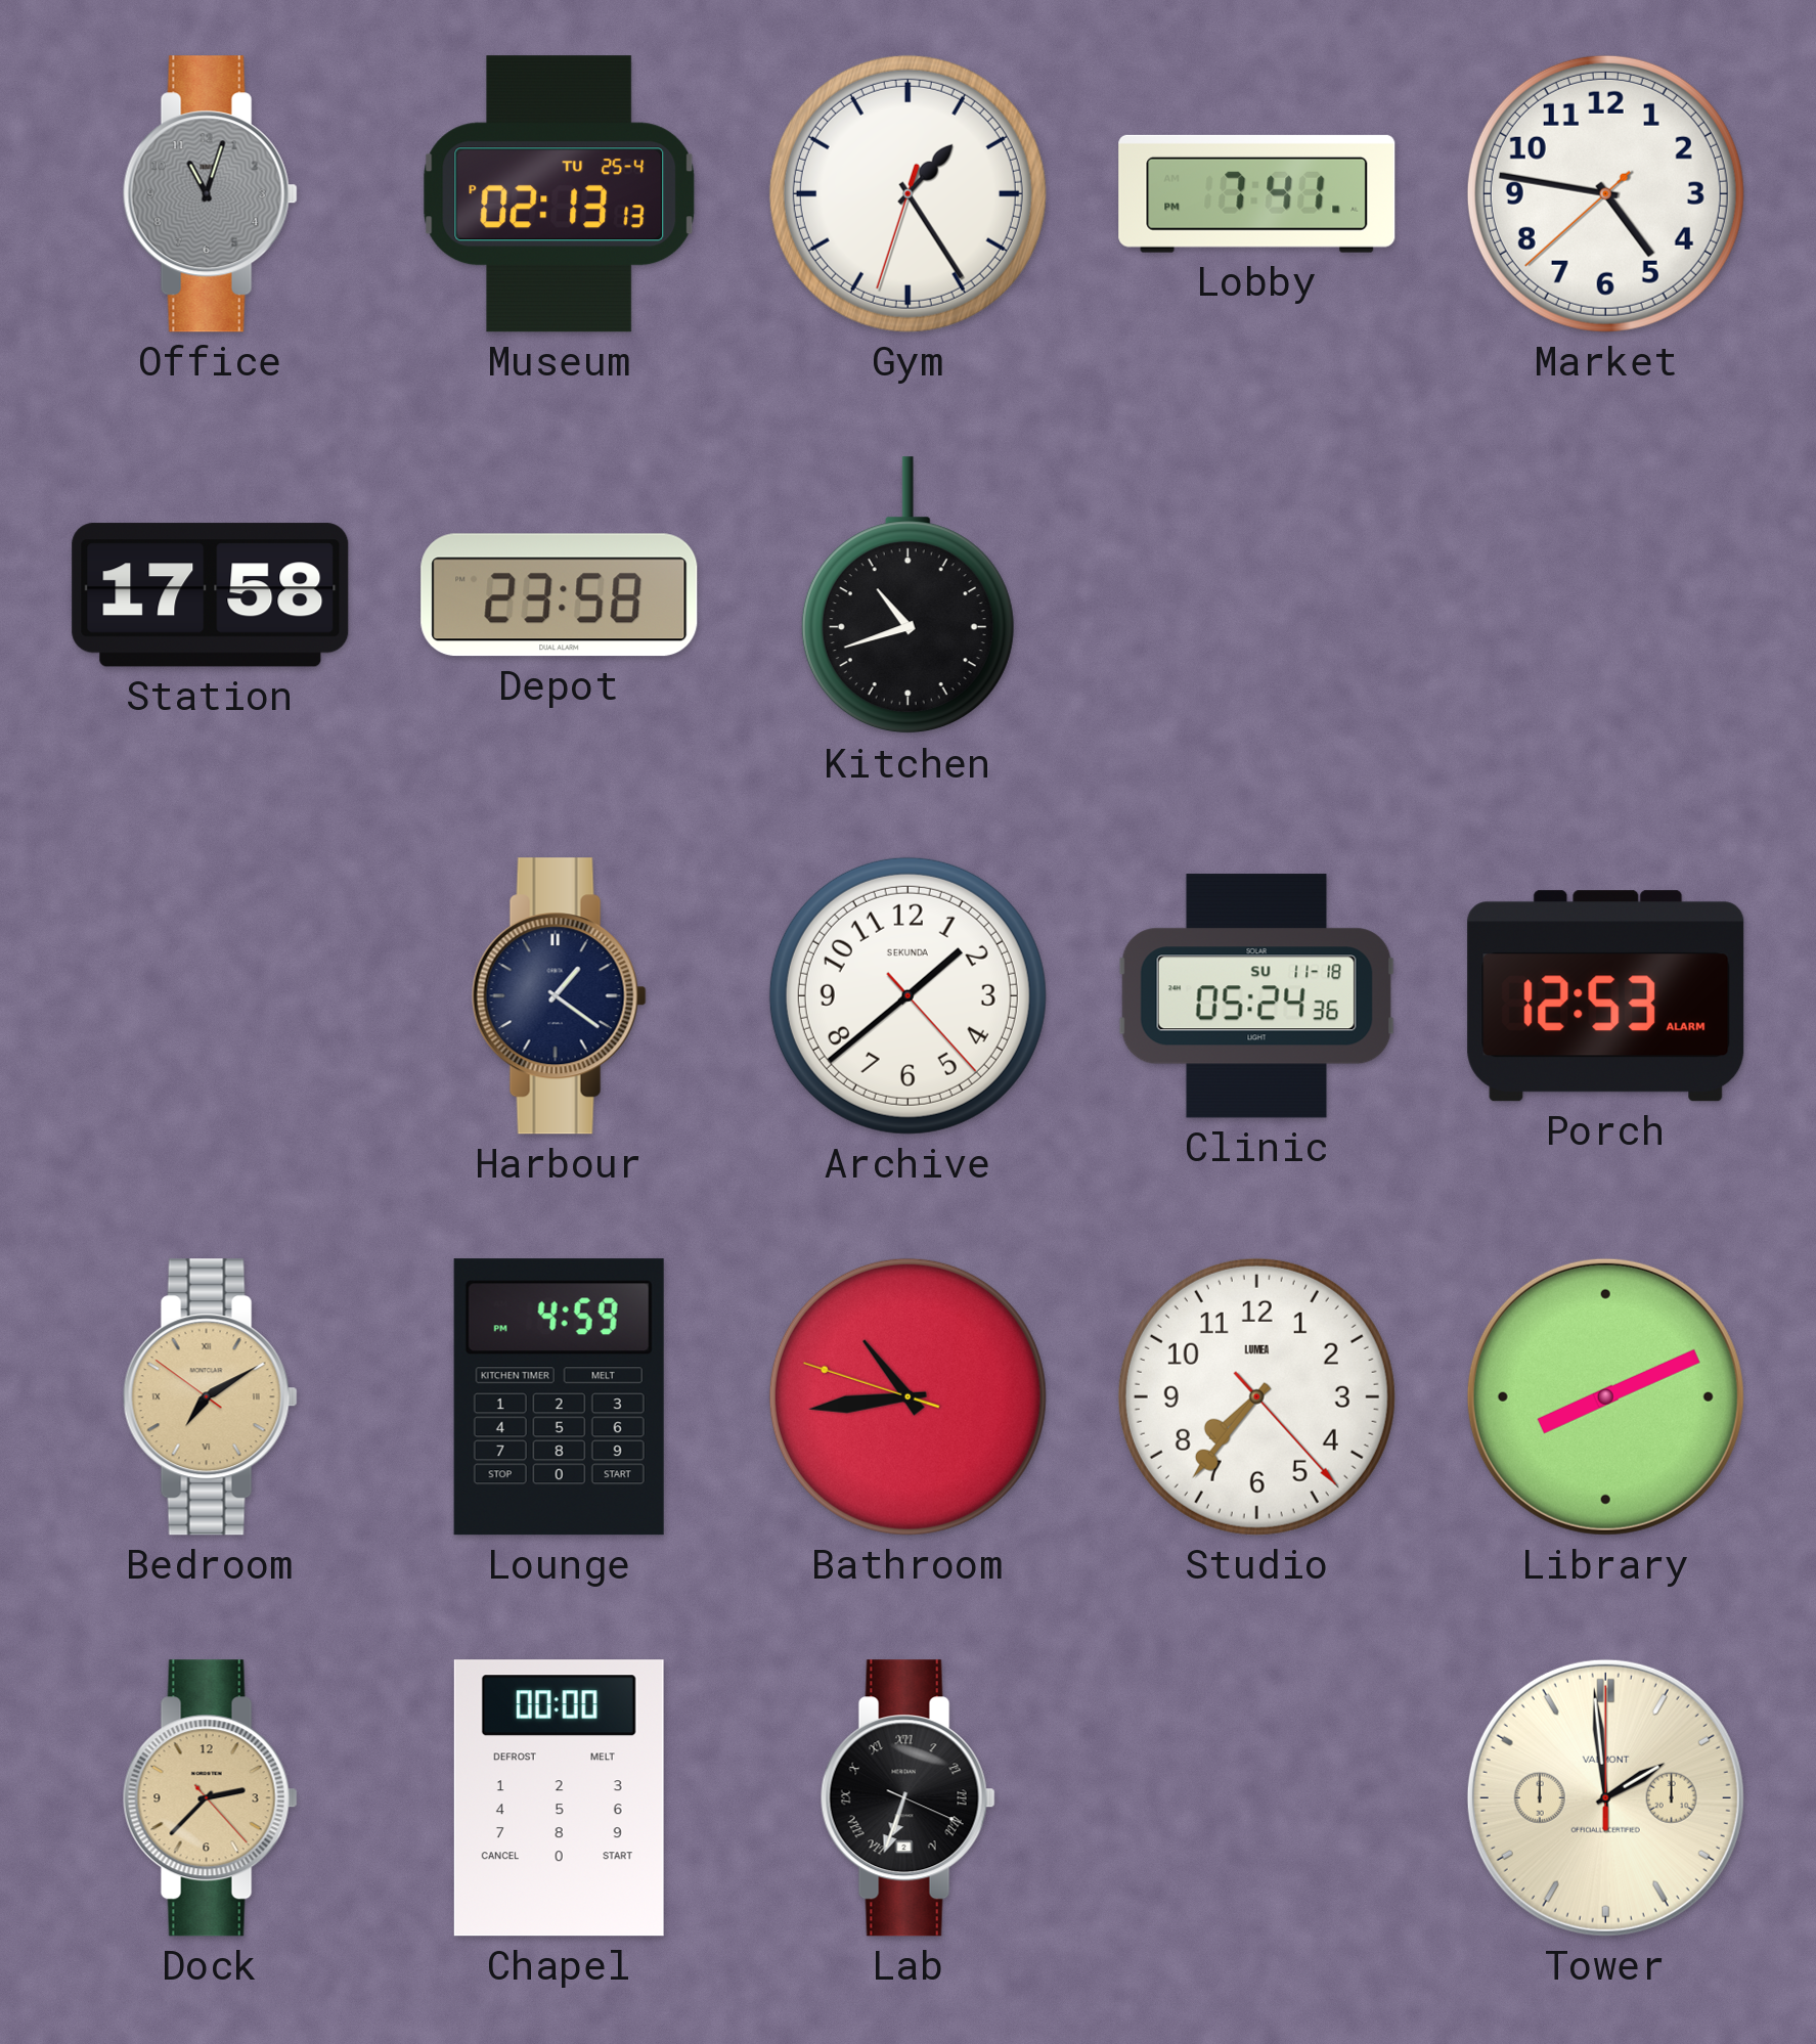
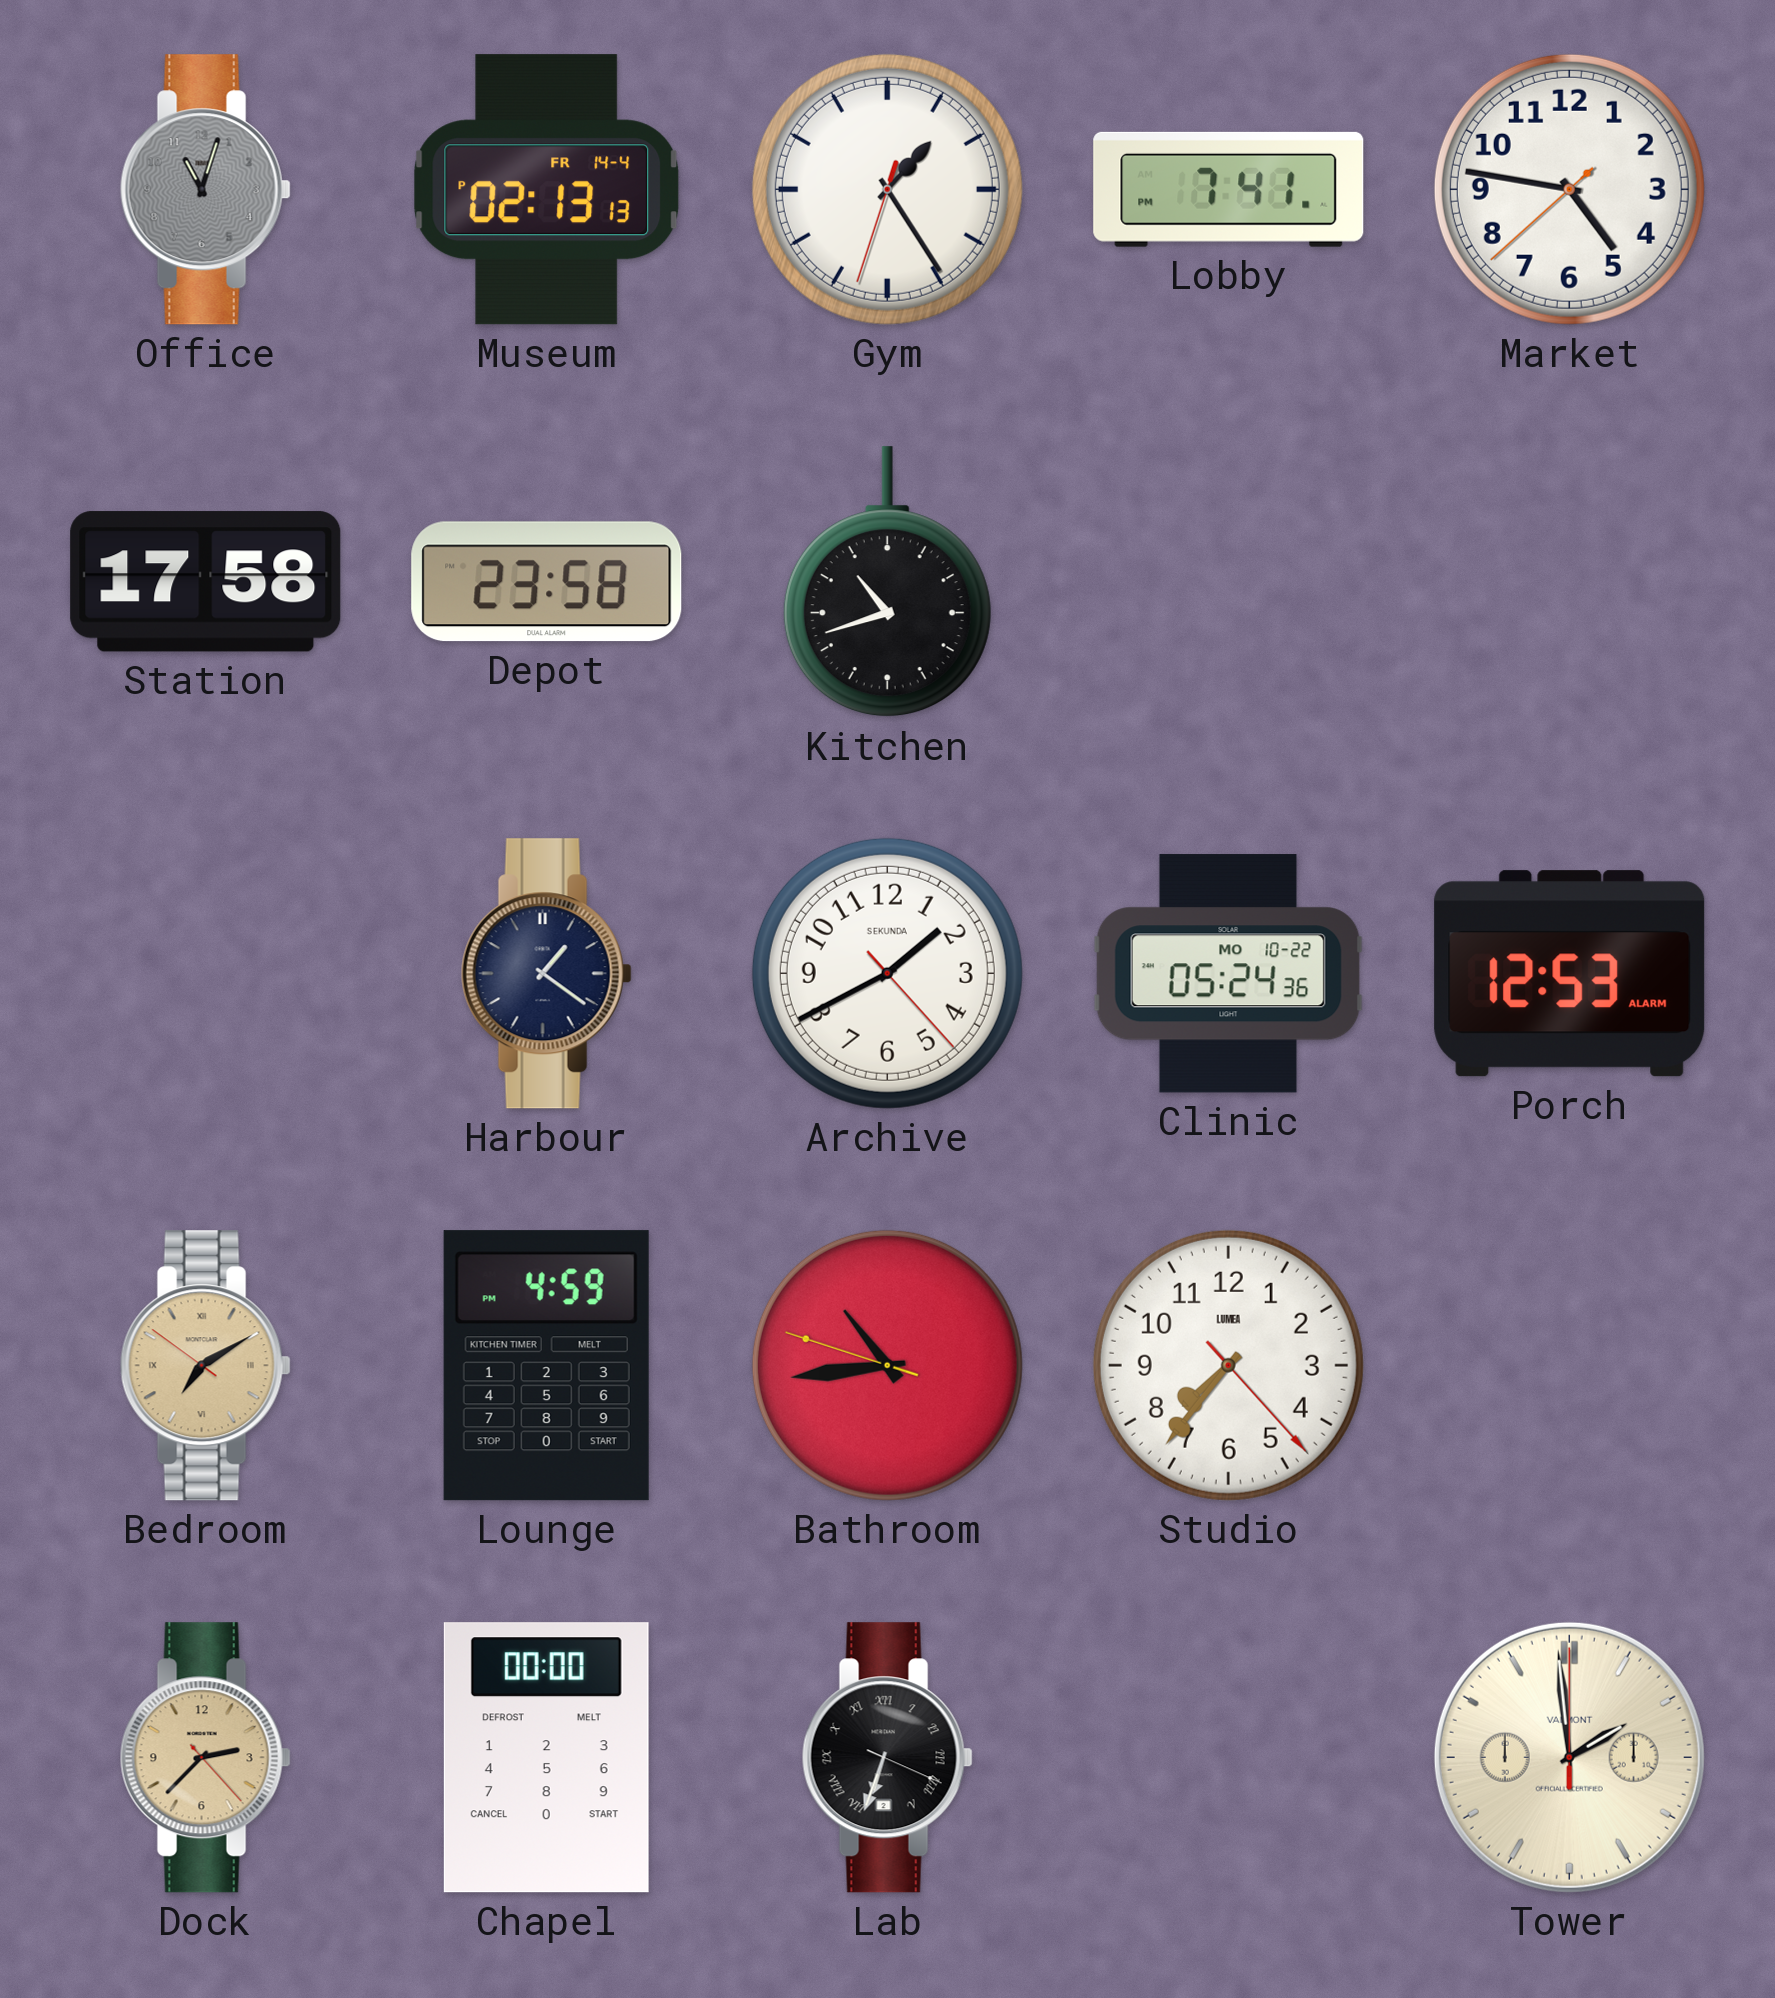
Museum date: TU 25-4 -> FR 14-4 (547, 190)
Archive: 1:38 -> 1:40 (887, 973)
Clinic date: SU 11-18 -> MO 10-22 (1228, 974)
Library: 8:11 -> none (1605, 1396)
